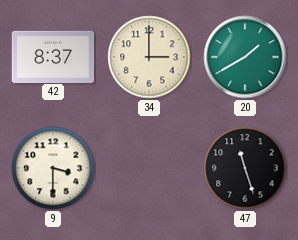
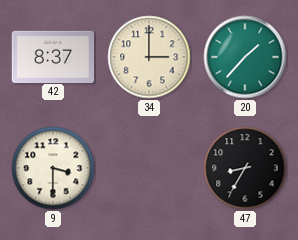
20: 1:40 -> 1:37 (245, 57)
47: 11:27 -> 8:35 (245, 168)
